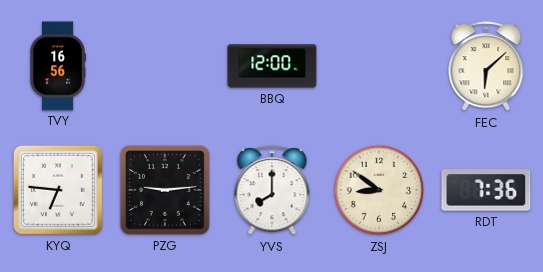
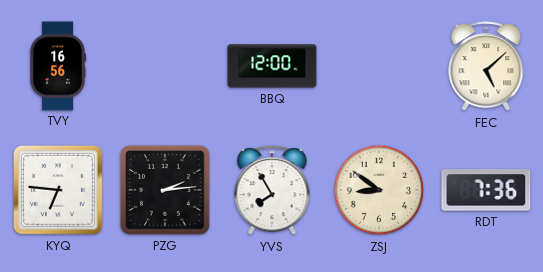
FEC: 6:08 -> 5:08 (486, 67)
PZG: 9:14 -> 2:14 (165, 190)
YVS: 8:00 -> 7:55 (272, 191)
